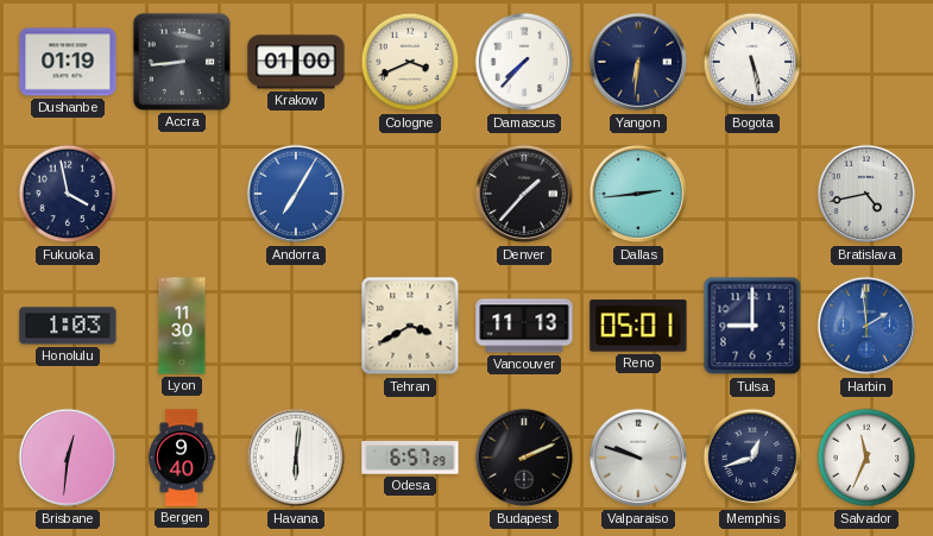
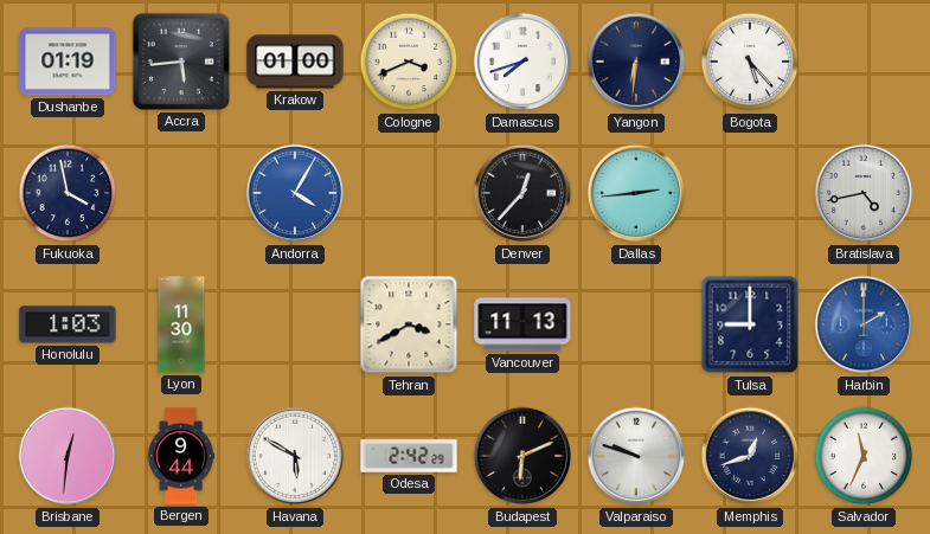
Accra: 8:44 -> 5:44 (181, 62)
Damascus: 7:37 -> 7:42 (522, 62)
Bogota: 5:28 -> 5:23 (750, 62)
Andorra: 7:05 -> 4:05 (295, 193)
Denver: 1:37 -> 12:37 (522, 193)
Reno: 05:01 -> none (638, 326)
Harbin: 1:59 -> 2:00 (864, 324)
Bergen: 9:40 -> 9:44 (181, 456)
Havana: 6:01 -> 5:50 (295, 456)
Odesa: 6:57 -> 2:42 (409, 456)
Budapest: 2:11 -> 6:11 (522, 456)
